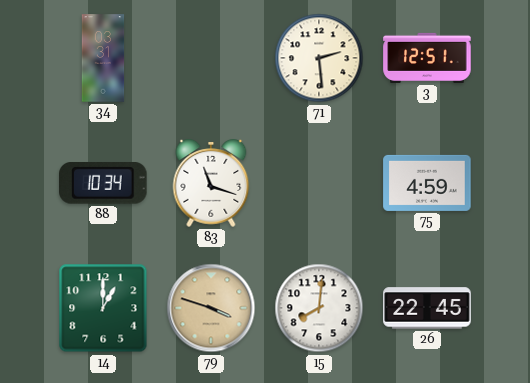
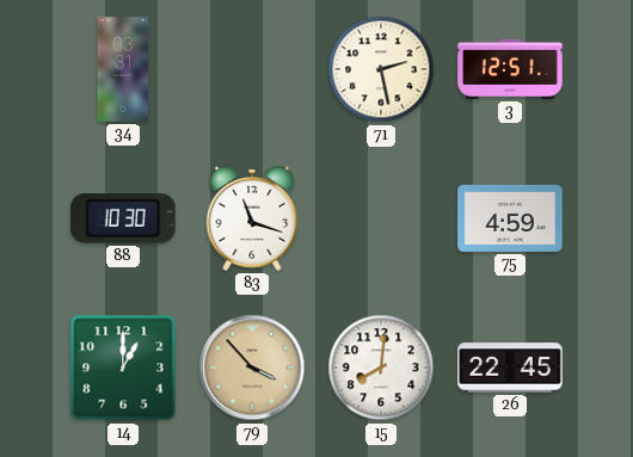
71: 2:29 -> 2:28 (381, 69)
88: 10:34 -> 10:30 (124, 220)
79: 3:48 -> 3:53 (252, 368)
